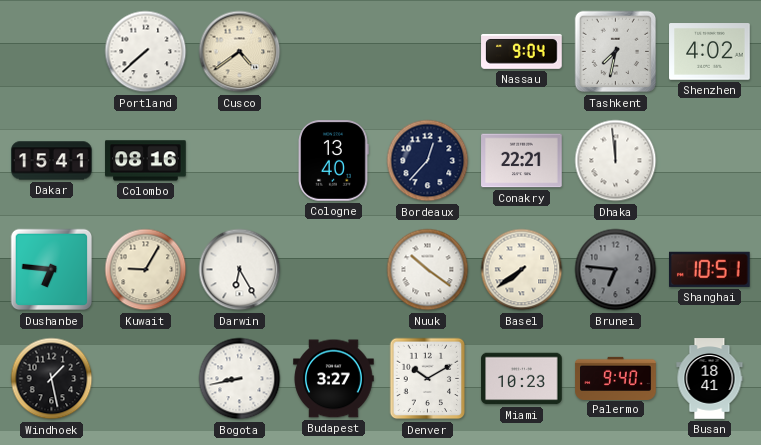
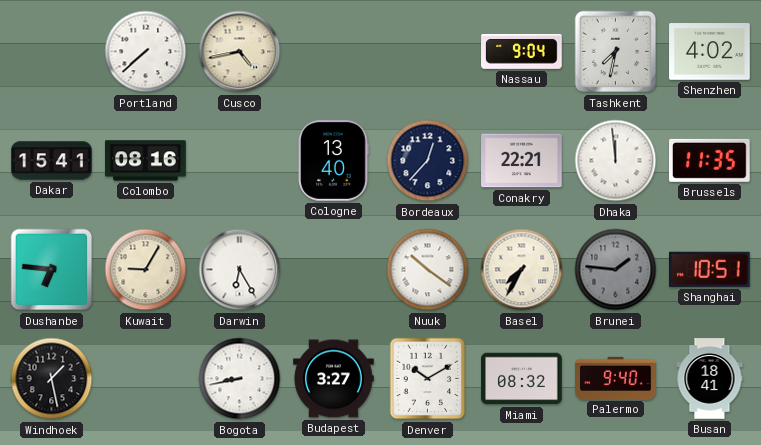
Cusco: 4:39 -> 4:43 (240, 52)
Brussels: none -> 11:35 (710, 160)
Basel: 7:39 -> 7:35 (522, 270)
Brunei: 6:46 -> 1:46 (616, 270)
Miami: 10:23 -> 08:32 (522, 379)
